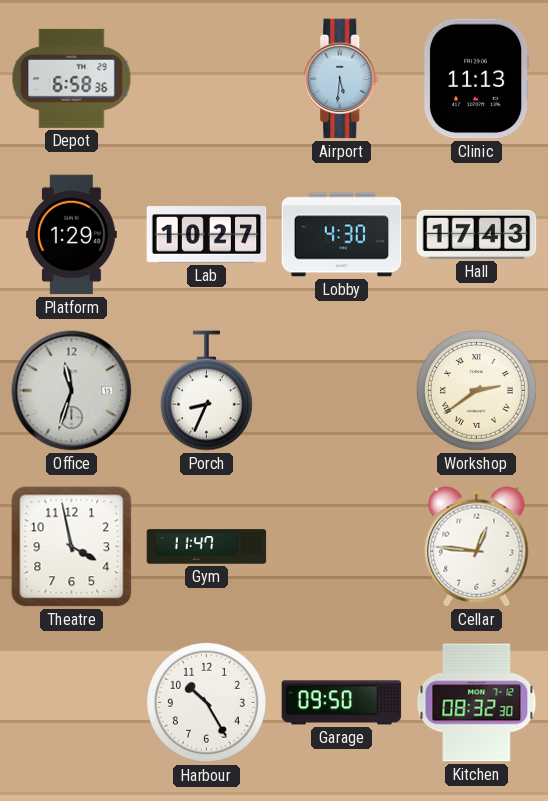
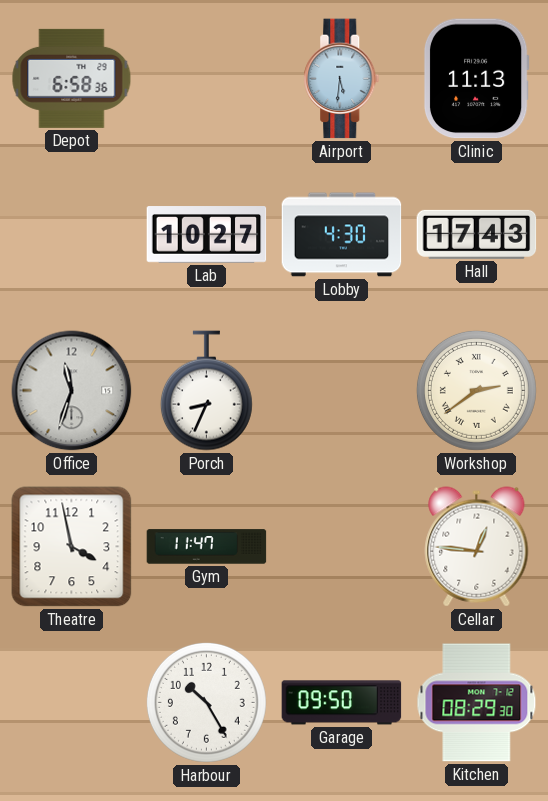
Platform: 1:29 -> none (71, 235)
Kitchen: 08:32 -> 08:29 (477, 703)
